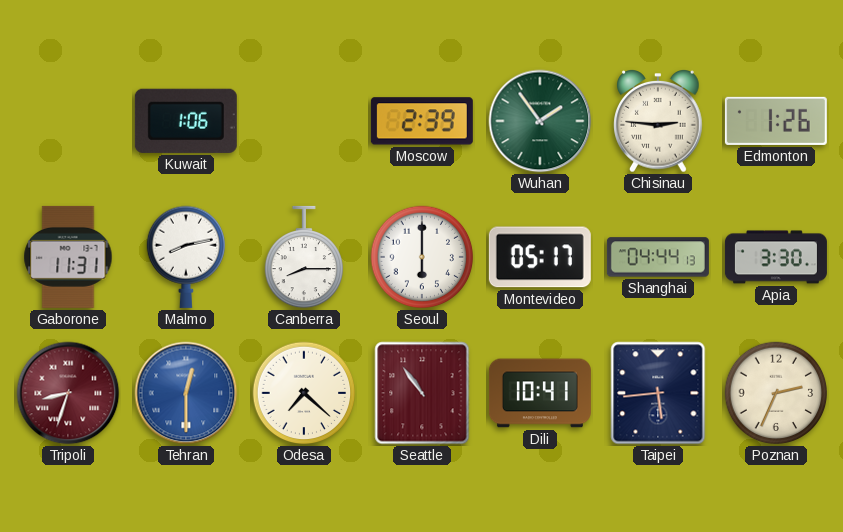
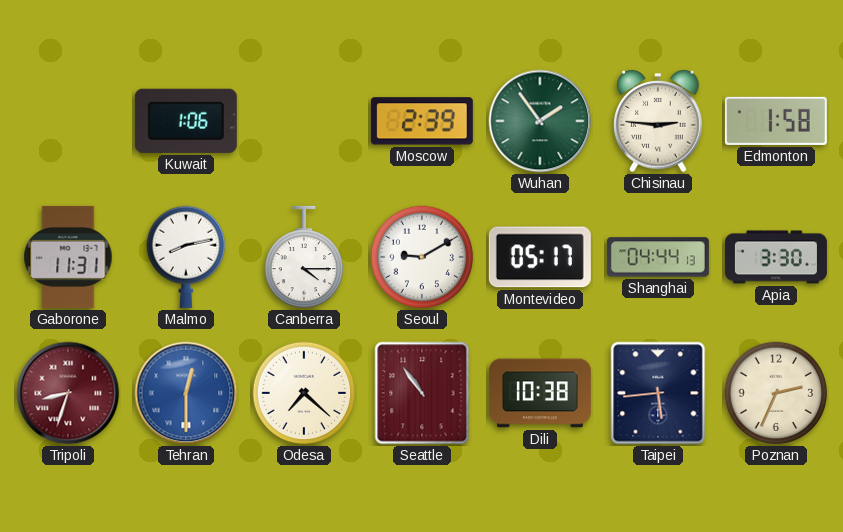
Edmonton: 1:26 -> 1:58 (776, 121)
Canberra: 8:15 -> 4:15 (303, 257)
Seoul: 6:00 -> 9:10 (422, 257)
Dili: 10:41 -> 10:38 (540, 393)
